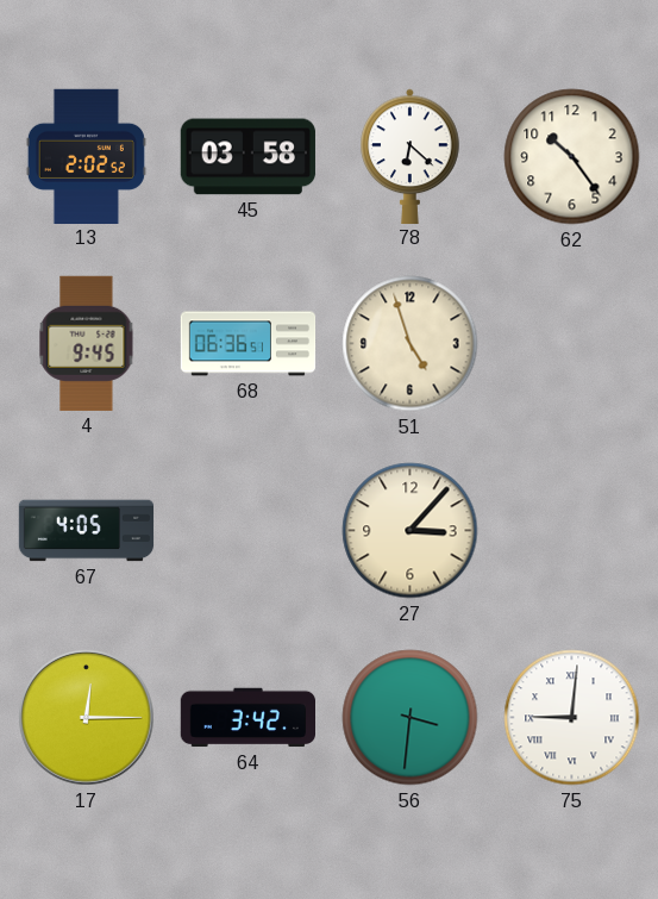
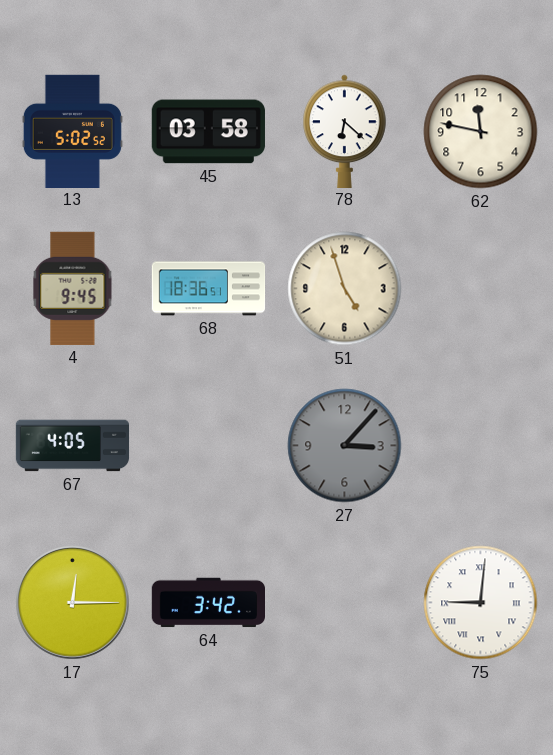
13: 2:02 -> 5:02 (72, 131)
62: 10:24 -> 11:47 (481, 132)
68: 06:36 -> 18:36 (209, 289)
27 dial: cream -> grey (345, 446)
56: 3:31 -> none (411, 718)
